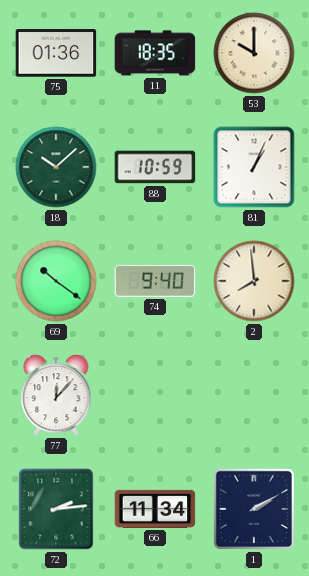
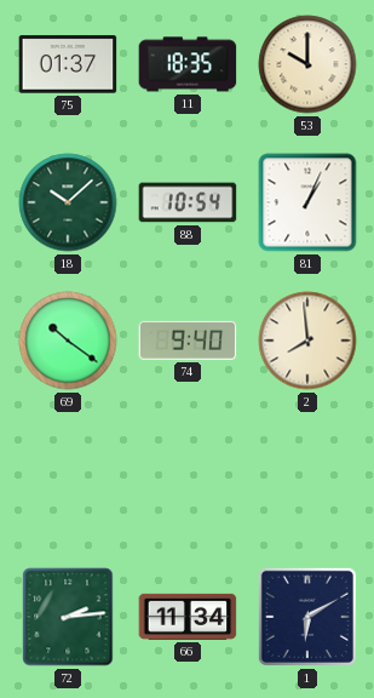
75: 01:36 -> 01:37 (68, 64)
88: 10:59 -> 10:54 (188, 202)
77: 12:07 -> none (56, 395)
1: 2:10 -> 6:10 (307, 617)
